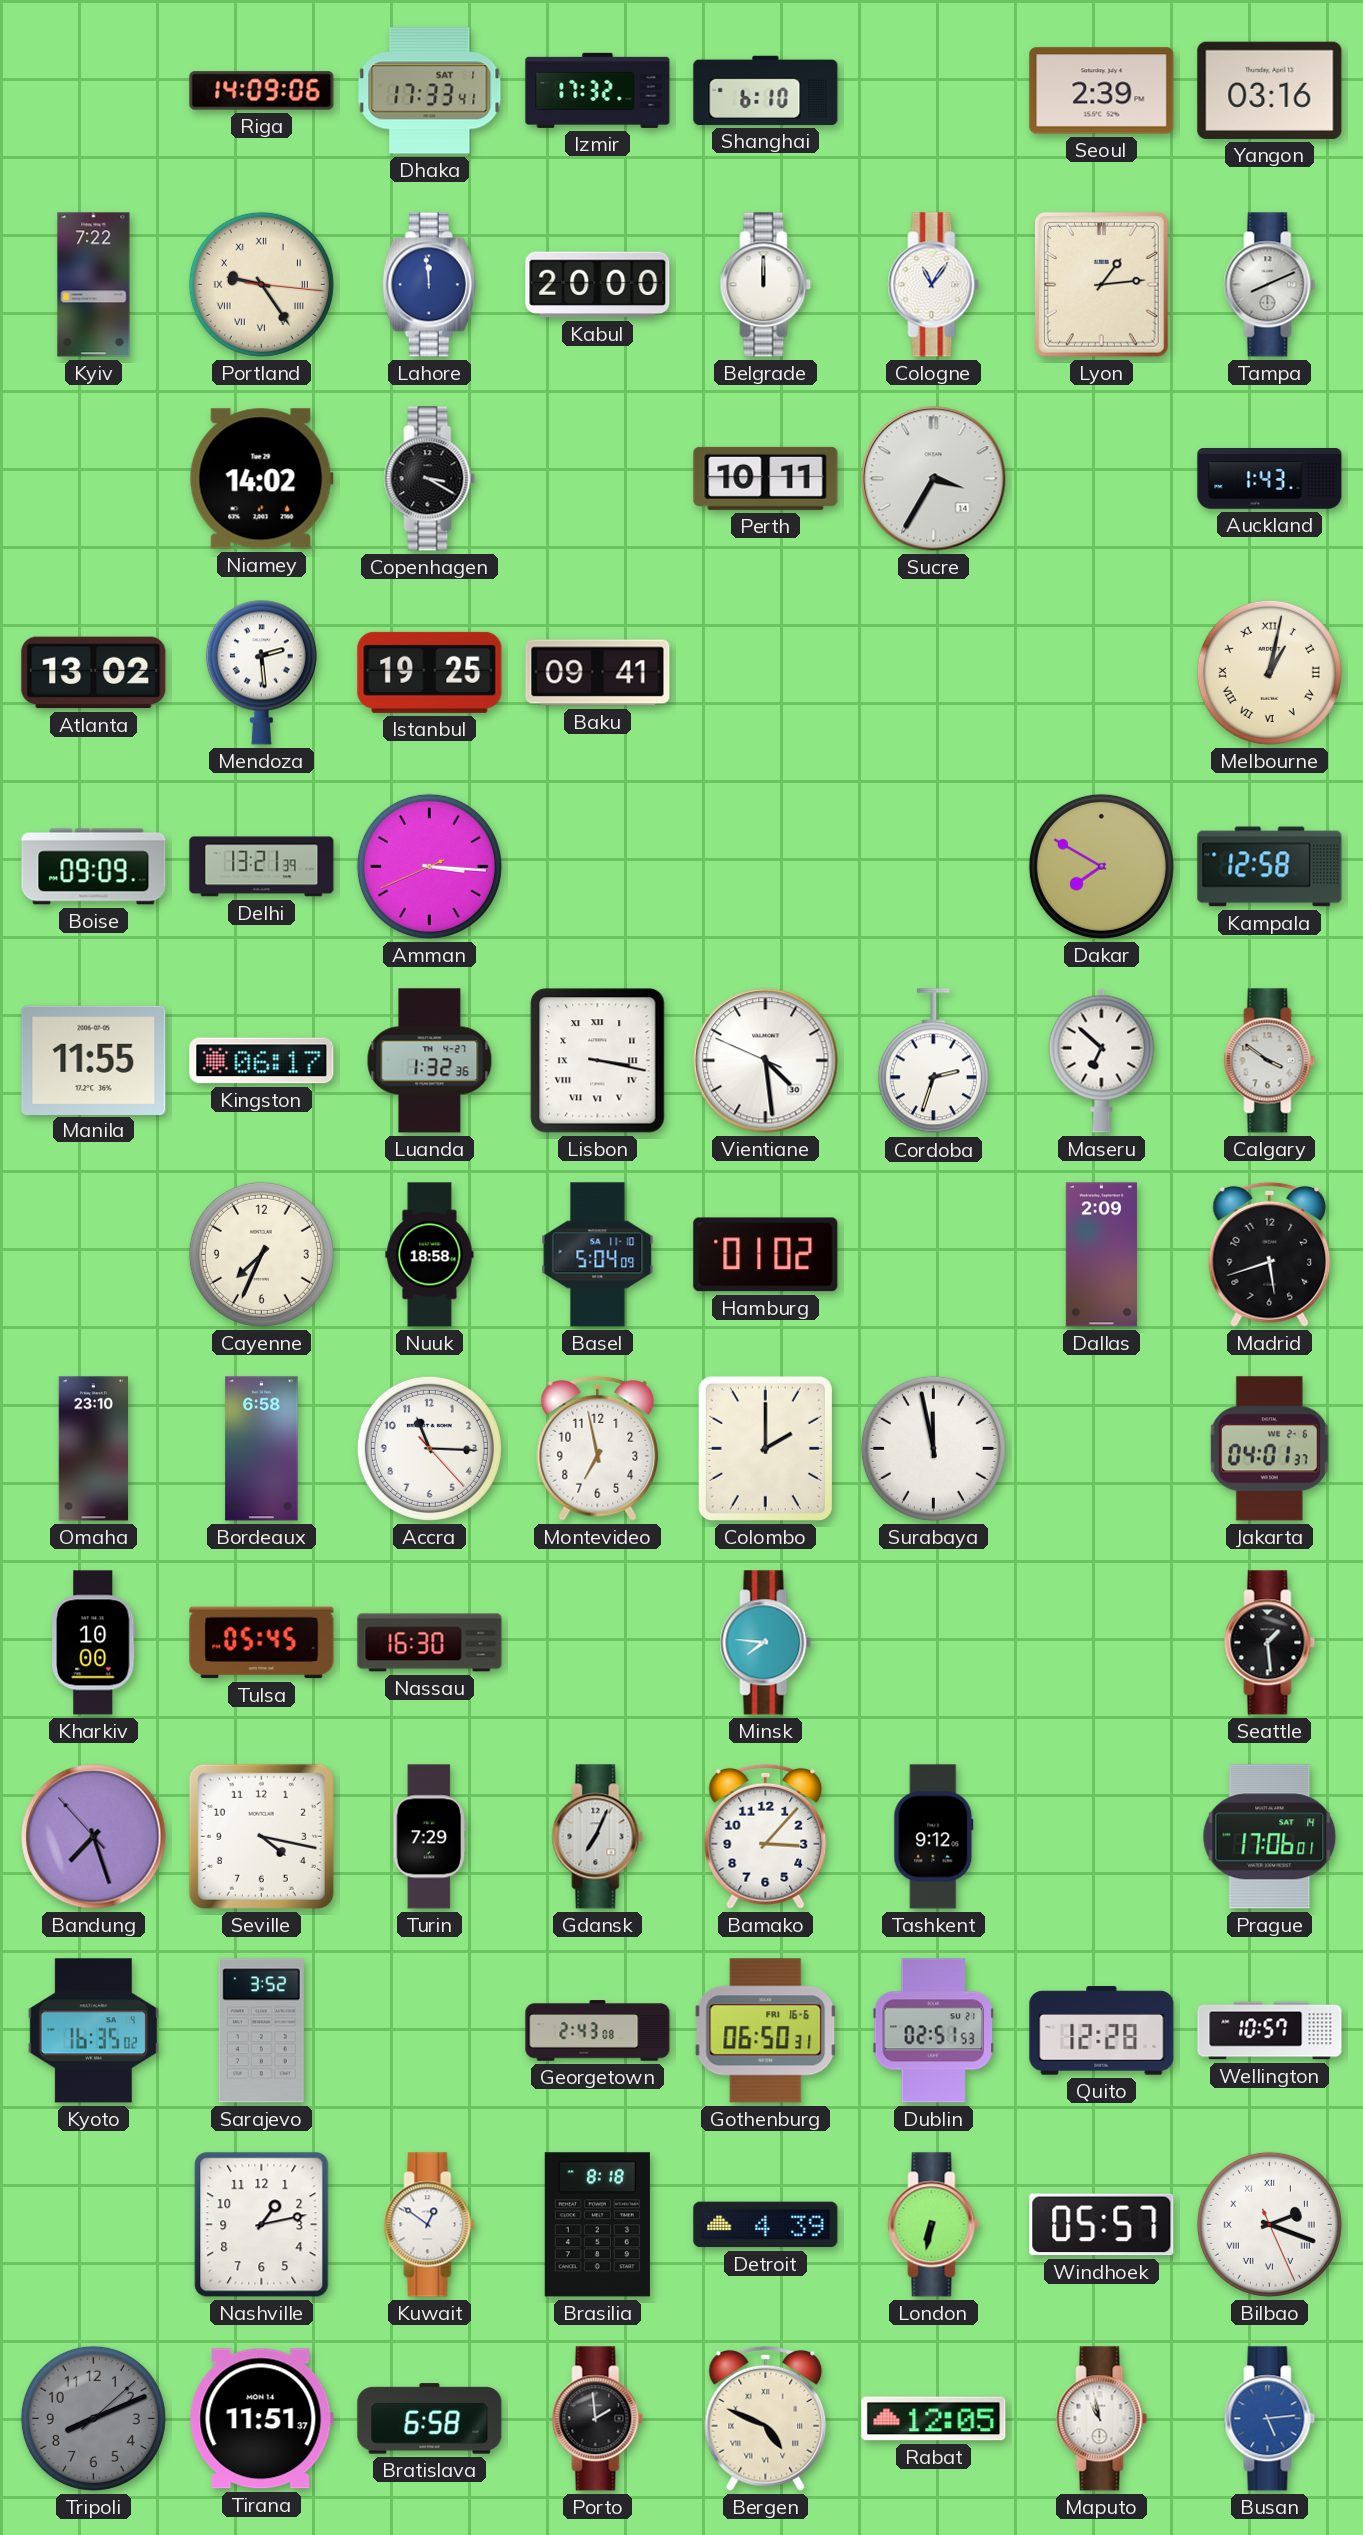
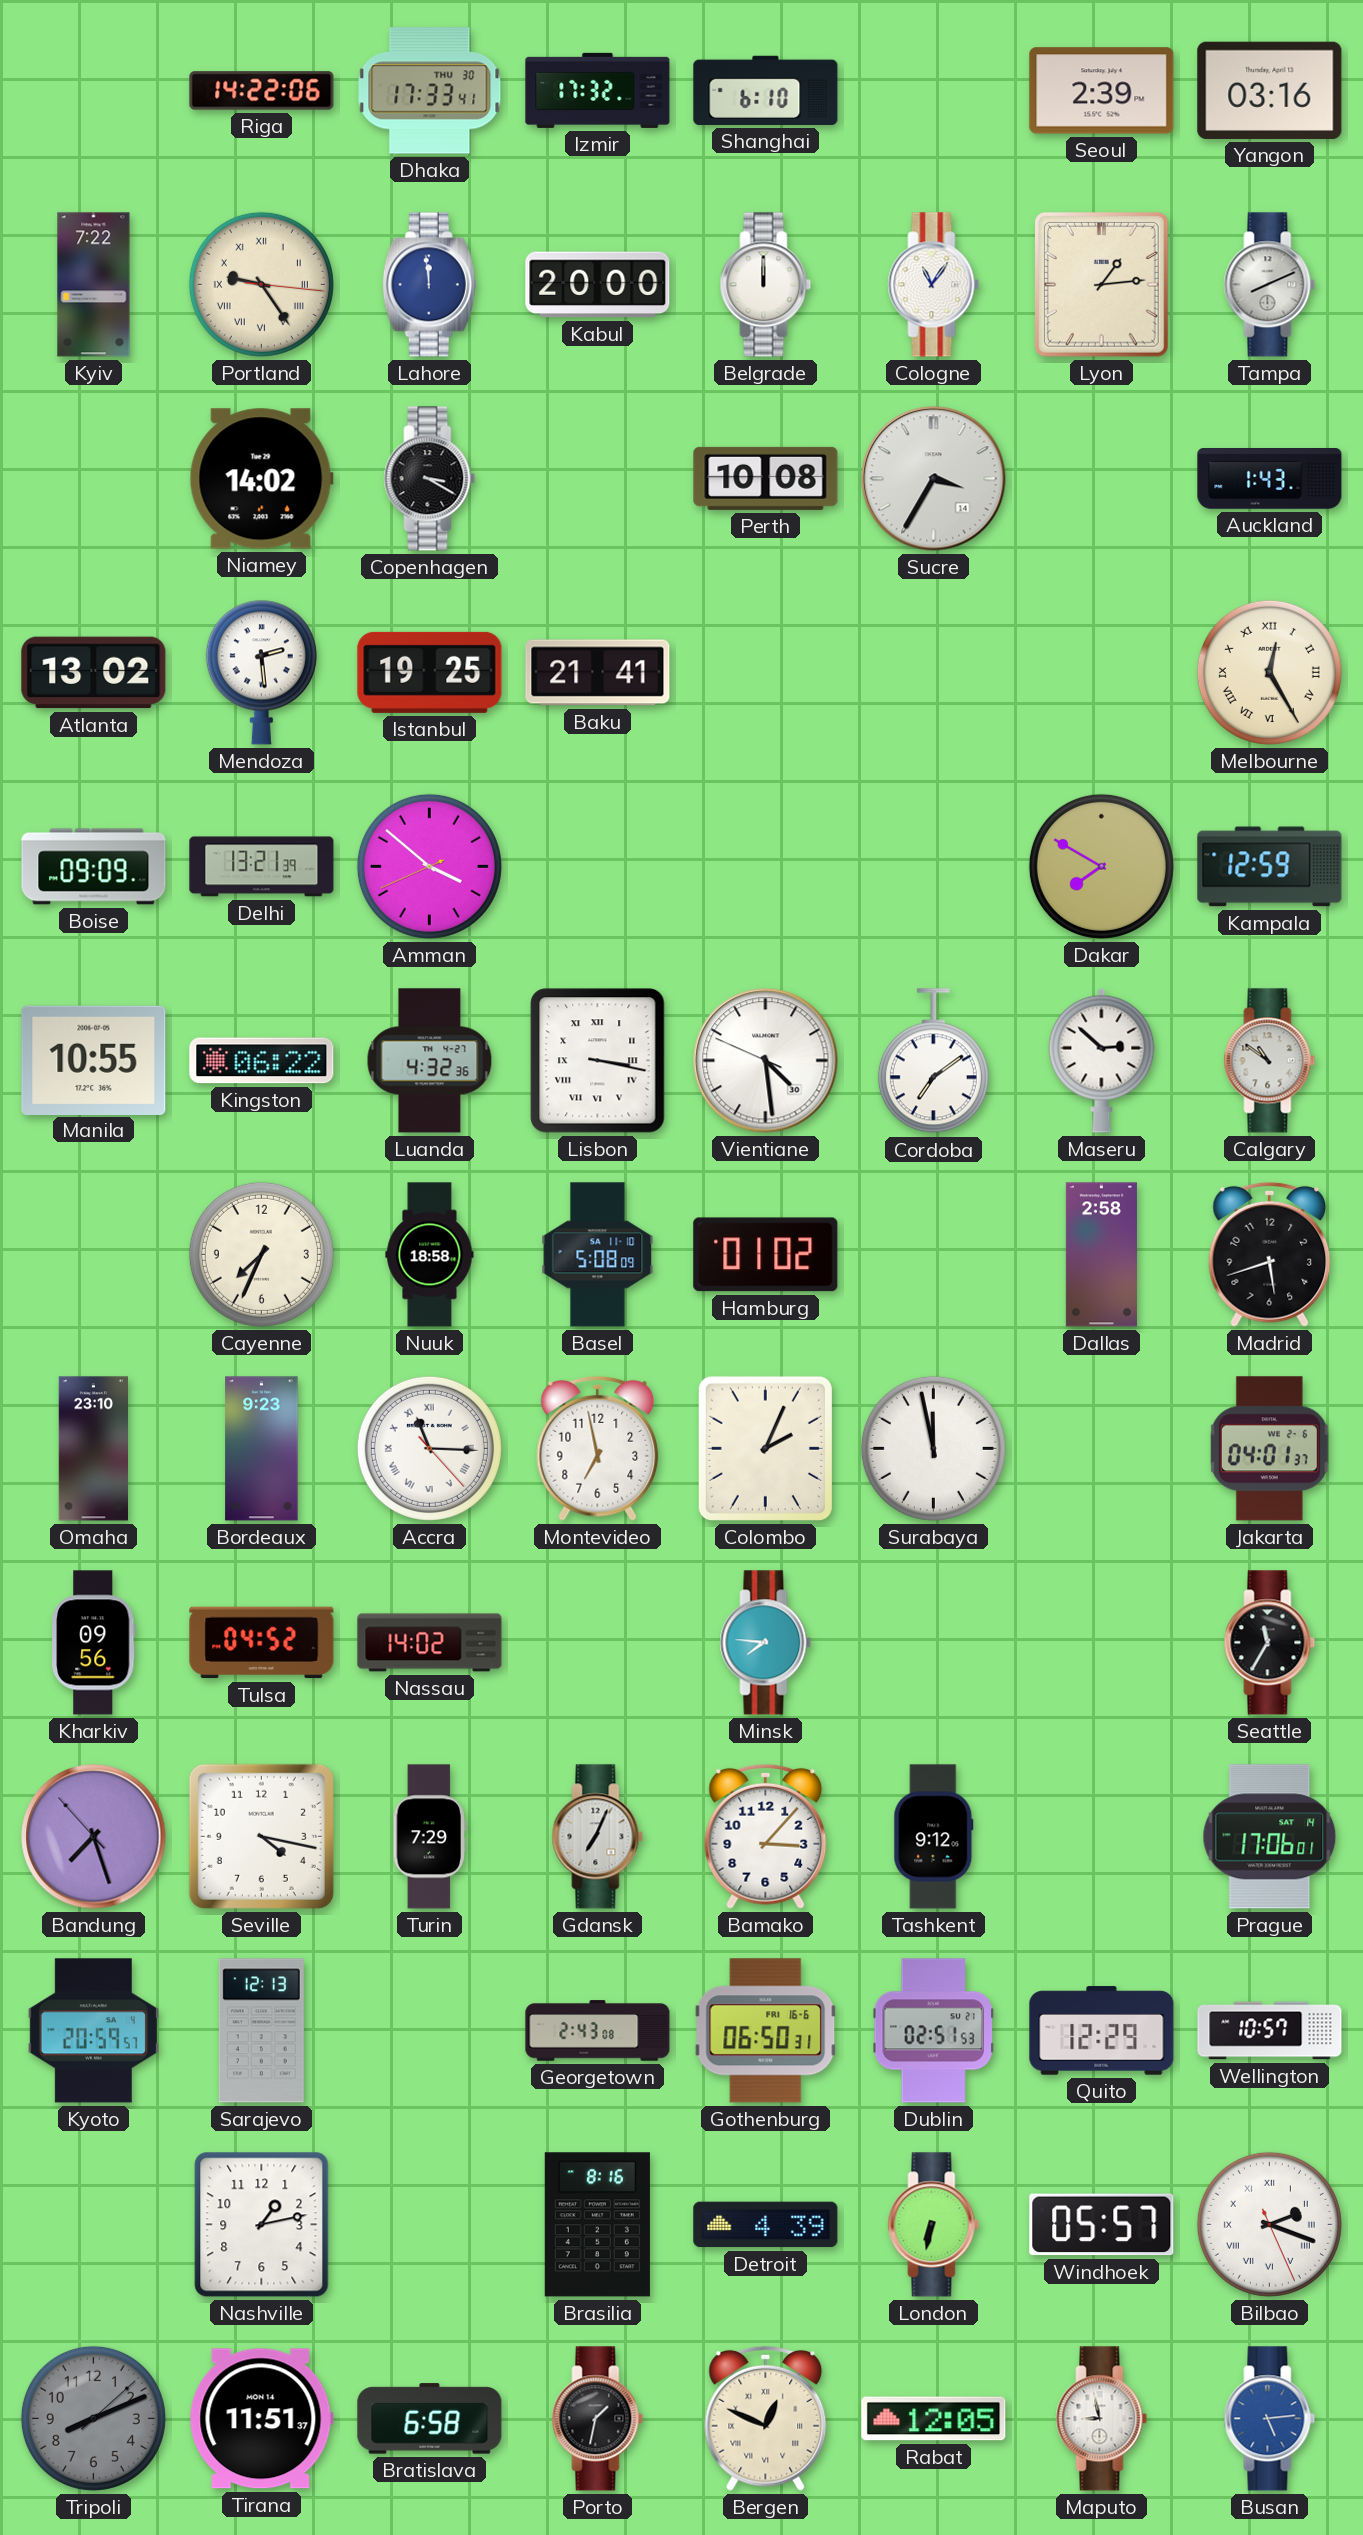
Riga: 14:09 -> 14:22 (262, 91)
Dhaka date: SAT 1 -> THU 30 (430, 91)
Perth: 10:11 -> 10:08 (766, 478)
Baku: 09:41 -> 21:41 (598, 673)
Melbourne: 1:02 -> 12:25 (1269, 672)
Amman: 3:15 -> 3:51 (429, 866)
Kampala: 12:58 -> 12:59 (1270, 867)
Manila: 11:55 -> 10:55 (94, 1060)
Kingston: 06:17 -> 06:22 (262, 1061)
Luanda: 1:32 -> 4:32 (430, 1061)
Cordoba: 2:33 -> 7:09 (933, 1061)
Maseru: 6:52 -> 2:52 (1102, 1060)
Calgary: 3:51 -> 10:51 (1270, 1061)
Basel: 5:04 -> 5:08 (598, 1255)
Dallas: 2:09 -> 2:58 (1101, 1255)
Bordeaux: 6:58 -> 9:23 (262, 1449)
Accra numerals: Arabic -> Roman (429, 1448)
Colombo: 2:00 -> 2:04 (765, 1448)
Kharkiv: 10:00 -> 09:56 (94, 1643)
Tulsa: 05:45 -> 04:52 (262, 1643)
Nassau: 16:30 -> 14:02 (430, 1643)
Seattle: 1:29 -> 11:35 (1270, 1643)
Kyoto: 16:35 -> 20:59 (93, 2031)
Sarajevo: 3:52 -> 12:13 (261, 2031)
Quito: 12:28 -> 12:29 (1102, 2031)
Kuwait: 12:51 -> none (430, 2225)
Brasilia: 8:18 -> 8:16 (597, 2225)
Porto: 1:59 -> 1:32 (598, 2419)
Bergen: 4:49 -> 12:49 (766, 2418)
Maputo: 10:58 -> 8:58 (1102, 2419)
